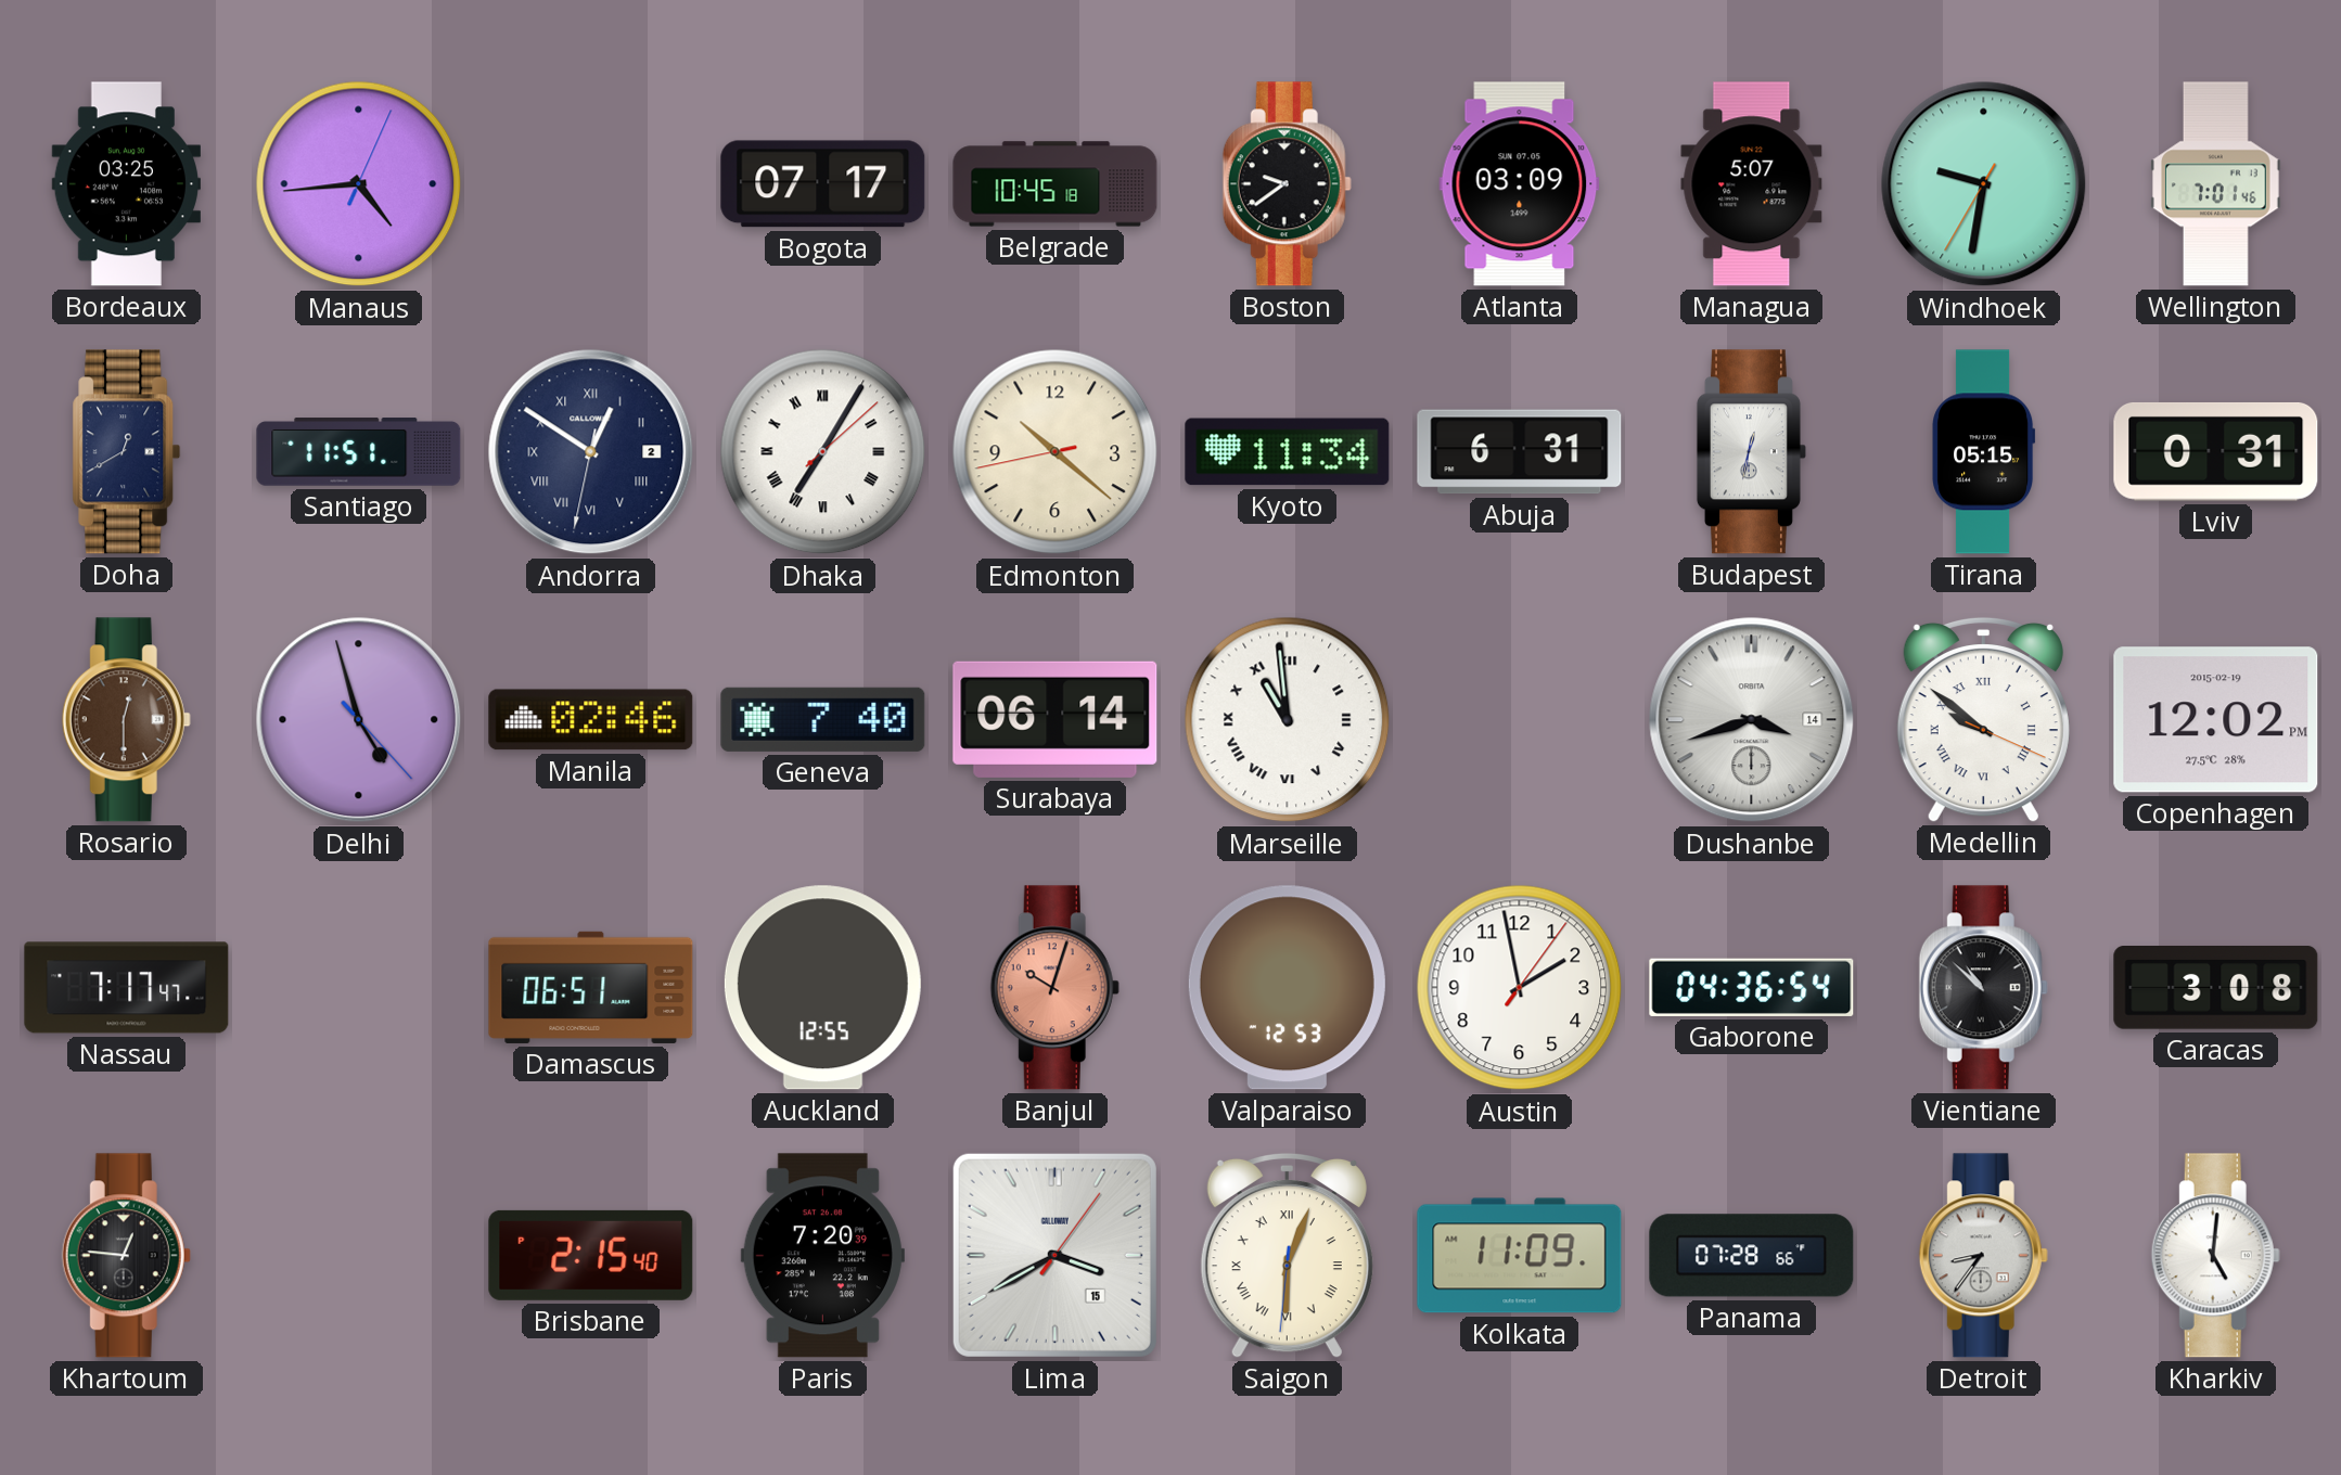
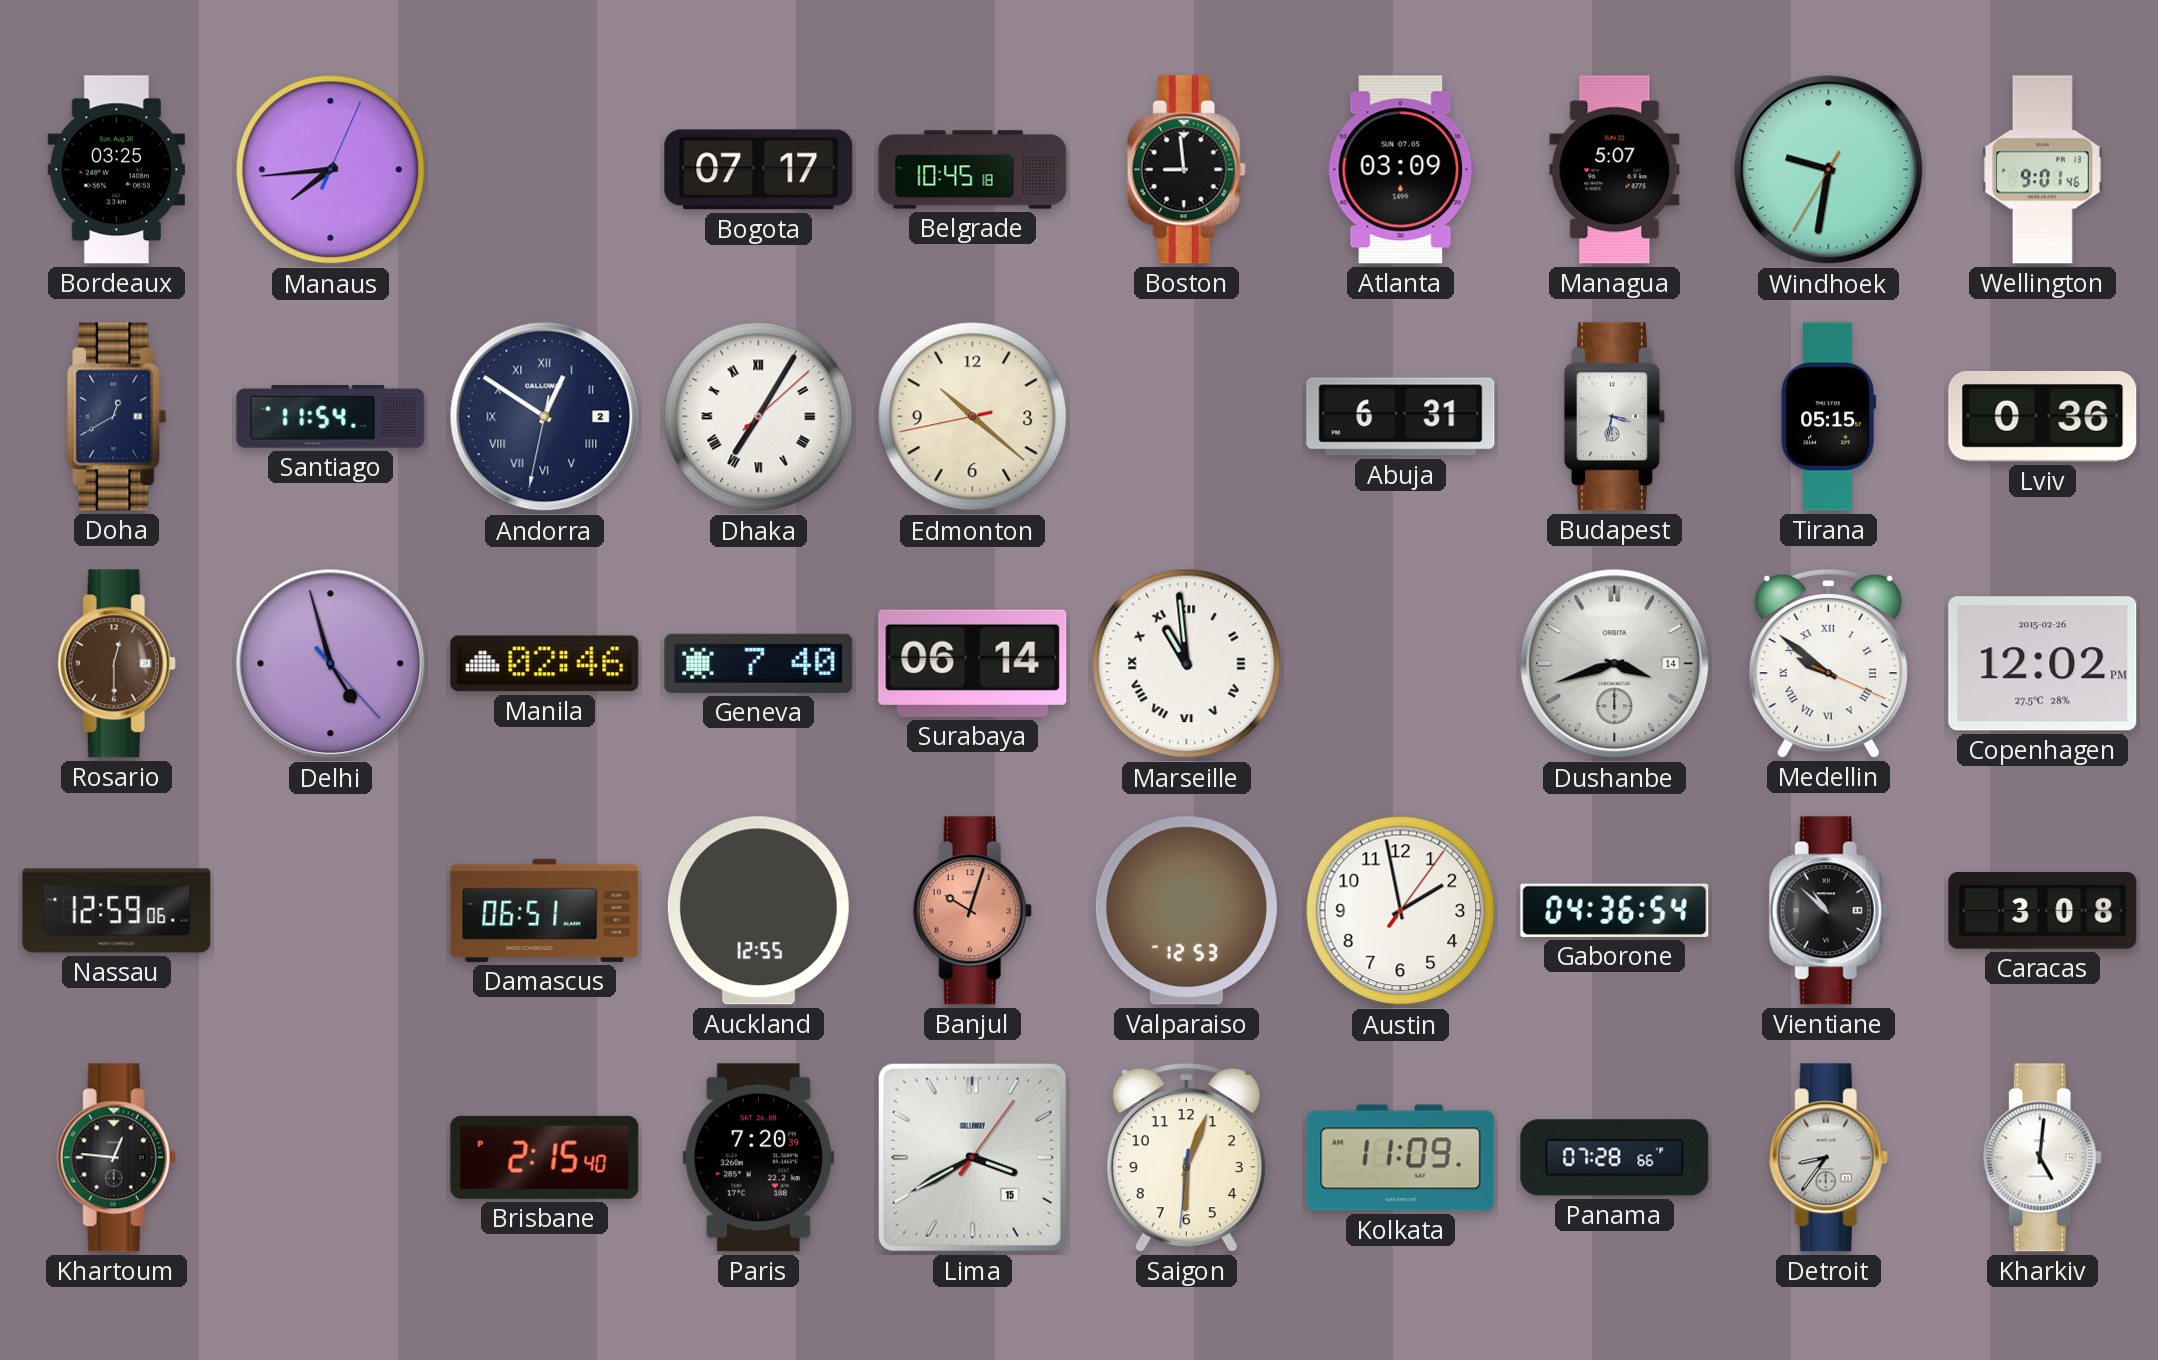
Manaus: 4:44 -> 7:44 (331, 170)
Boston: 9:39 -> 8:59 (1186, 170)
Wellington: 7:01 -> 9:01 (2043, 170)
Santiago: 11:51 -> 11:54 (331, 417)
Kyoto: 11:34 -> none (1288, 452)
Budapest: 12:32 -> 3:32 (1614, 417)
Lviv: 0:31 -> 0:36 (2043, 416)
Copenhagen date: 2015-02-19 -> 2015-02-26 (2043, 664)
Nassau: 7:17 -> 12:59 (117, 911)
Saigon numerals: Roman -> Arabic (1186, 1157)
